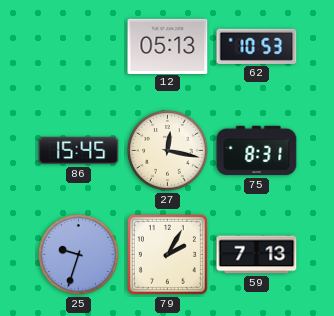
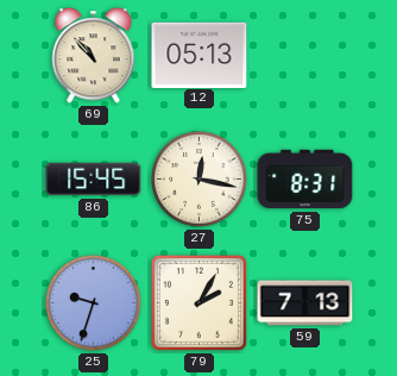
69: none -> 10:53 (94, 56)
62: 10:53 -> none (257, 46)
